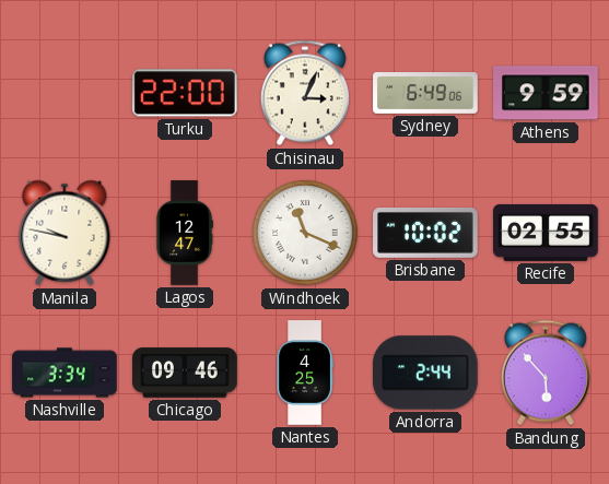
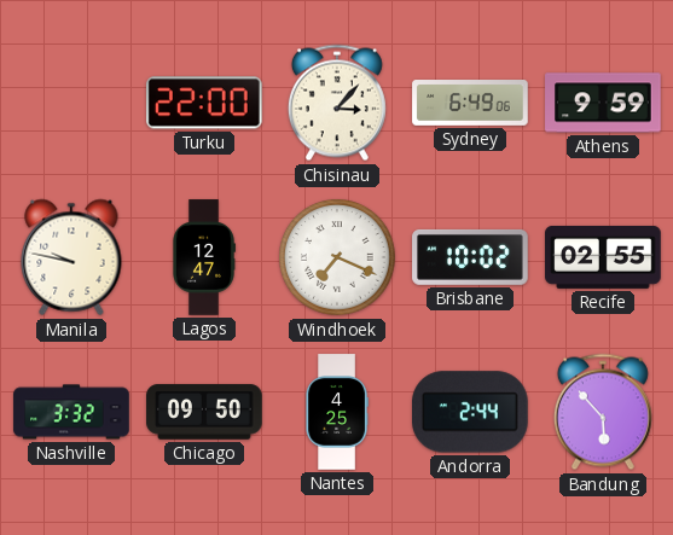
Chisinau: 3:04 -> 3:07 (337, 103)
Windhoek: 11:19 -> 7:19 (337, 257)
Nashville: 3:34 -> 3:32 (71, 412)
Chicago: 09:46 -> 09:50 (204, 412)
